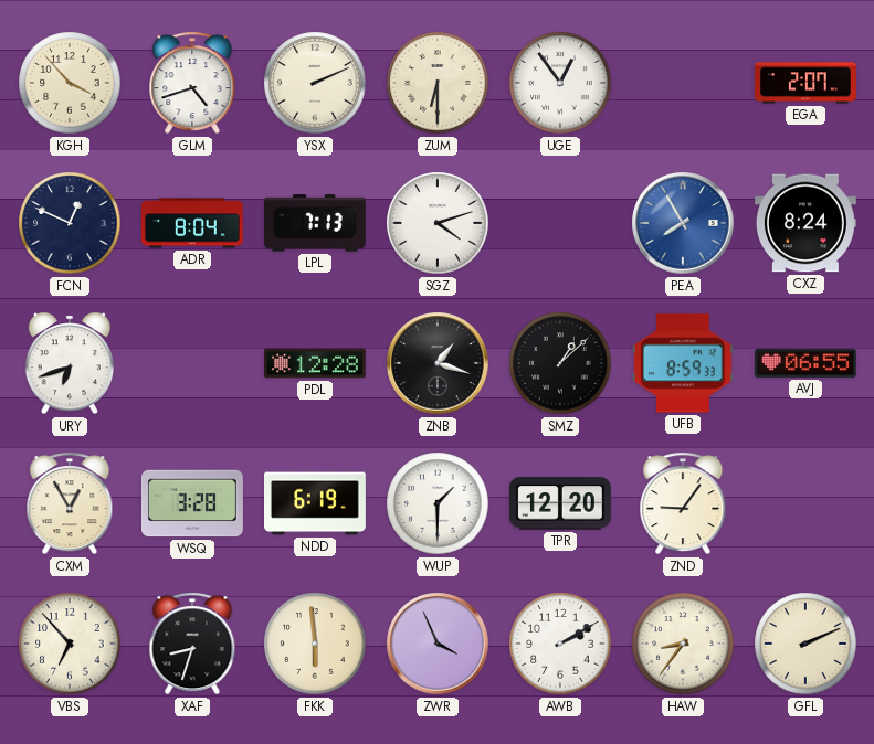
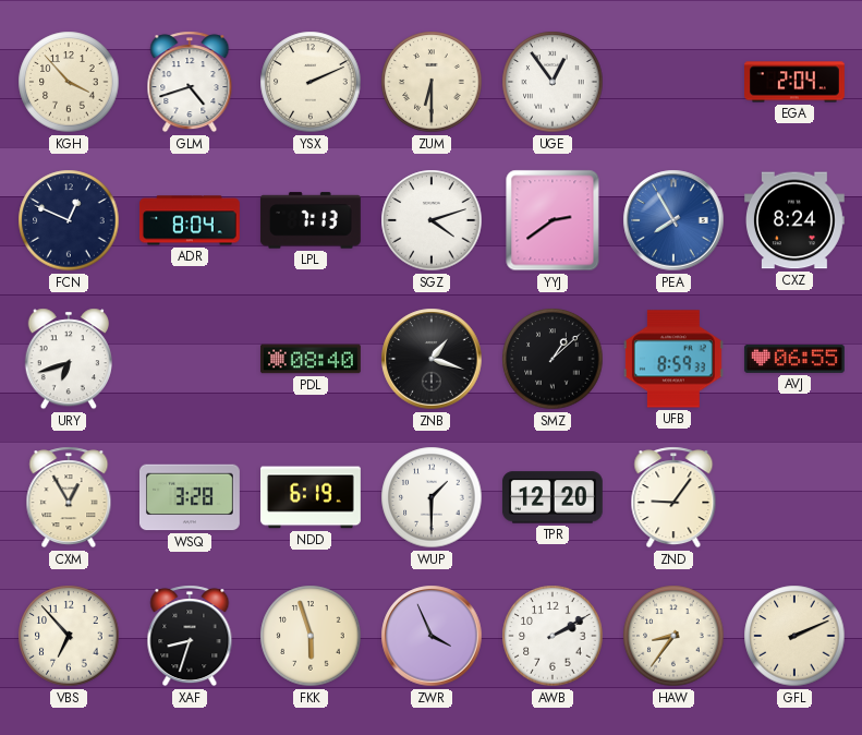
EGA: 2:07 -> 2:04 (796, 82)
YYJ: none -> 2:39 (553, 220)
PDL: 12:28 -> 08:40 (312, 359)
FKK: 5:59 -> 5:57 (311, 636)
